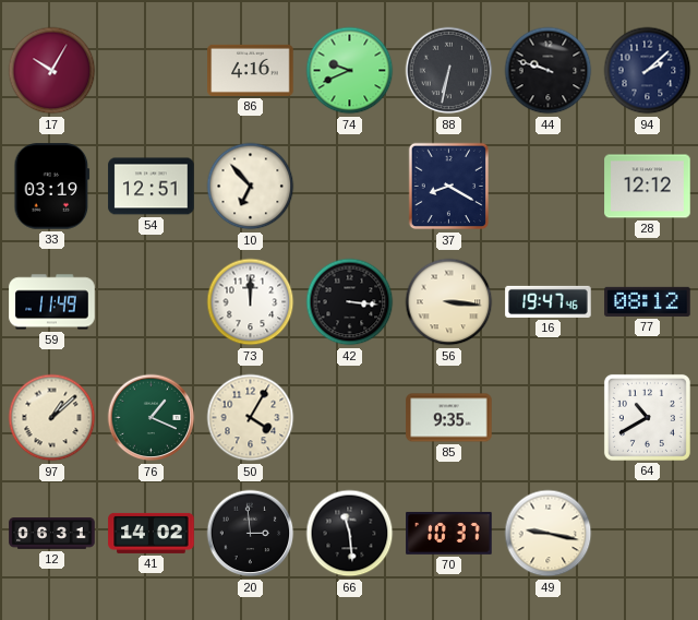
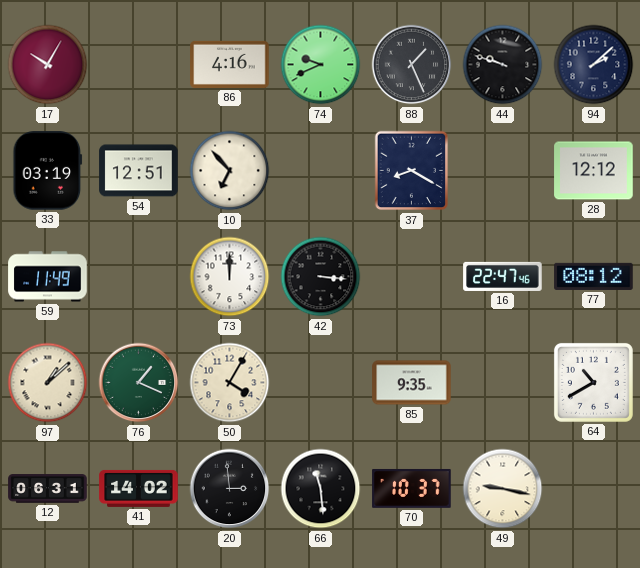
88: 6:32 -> 1:26 (412, 65)
56: 3:16 -> none (449, 302)
16: 19:47 -> 22:47 (503, 276)
